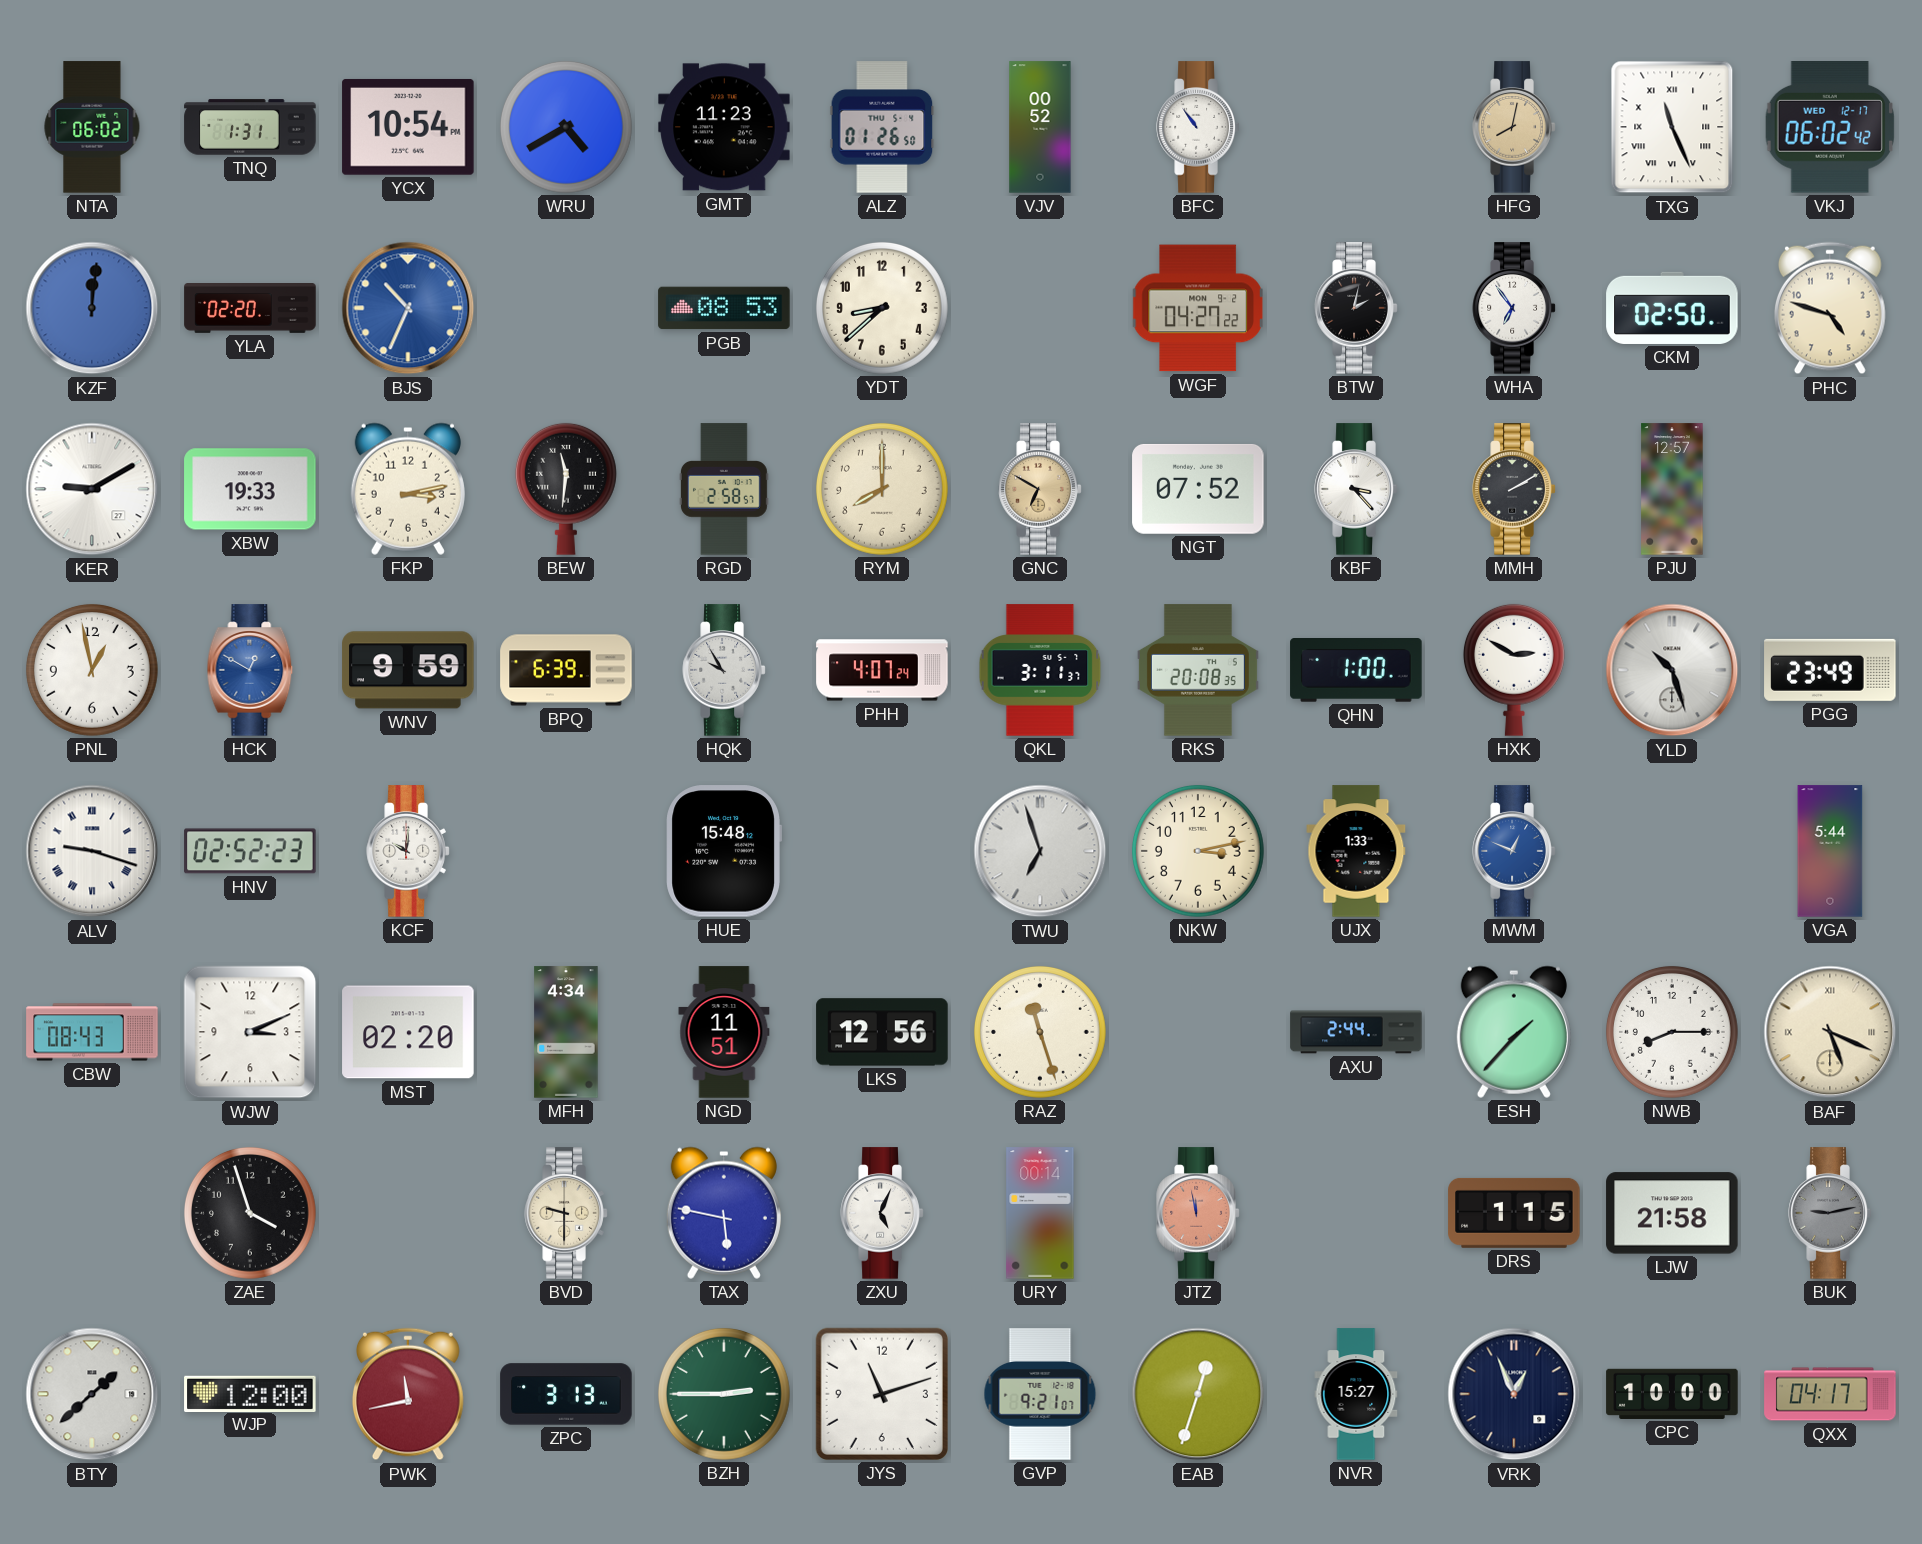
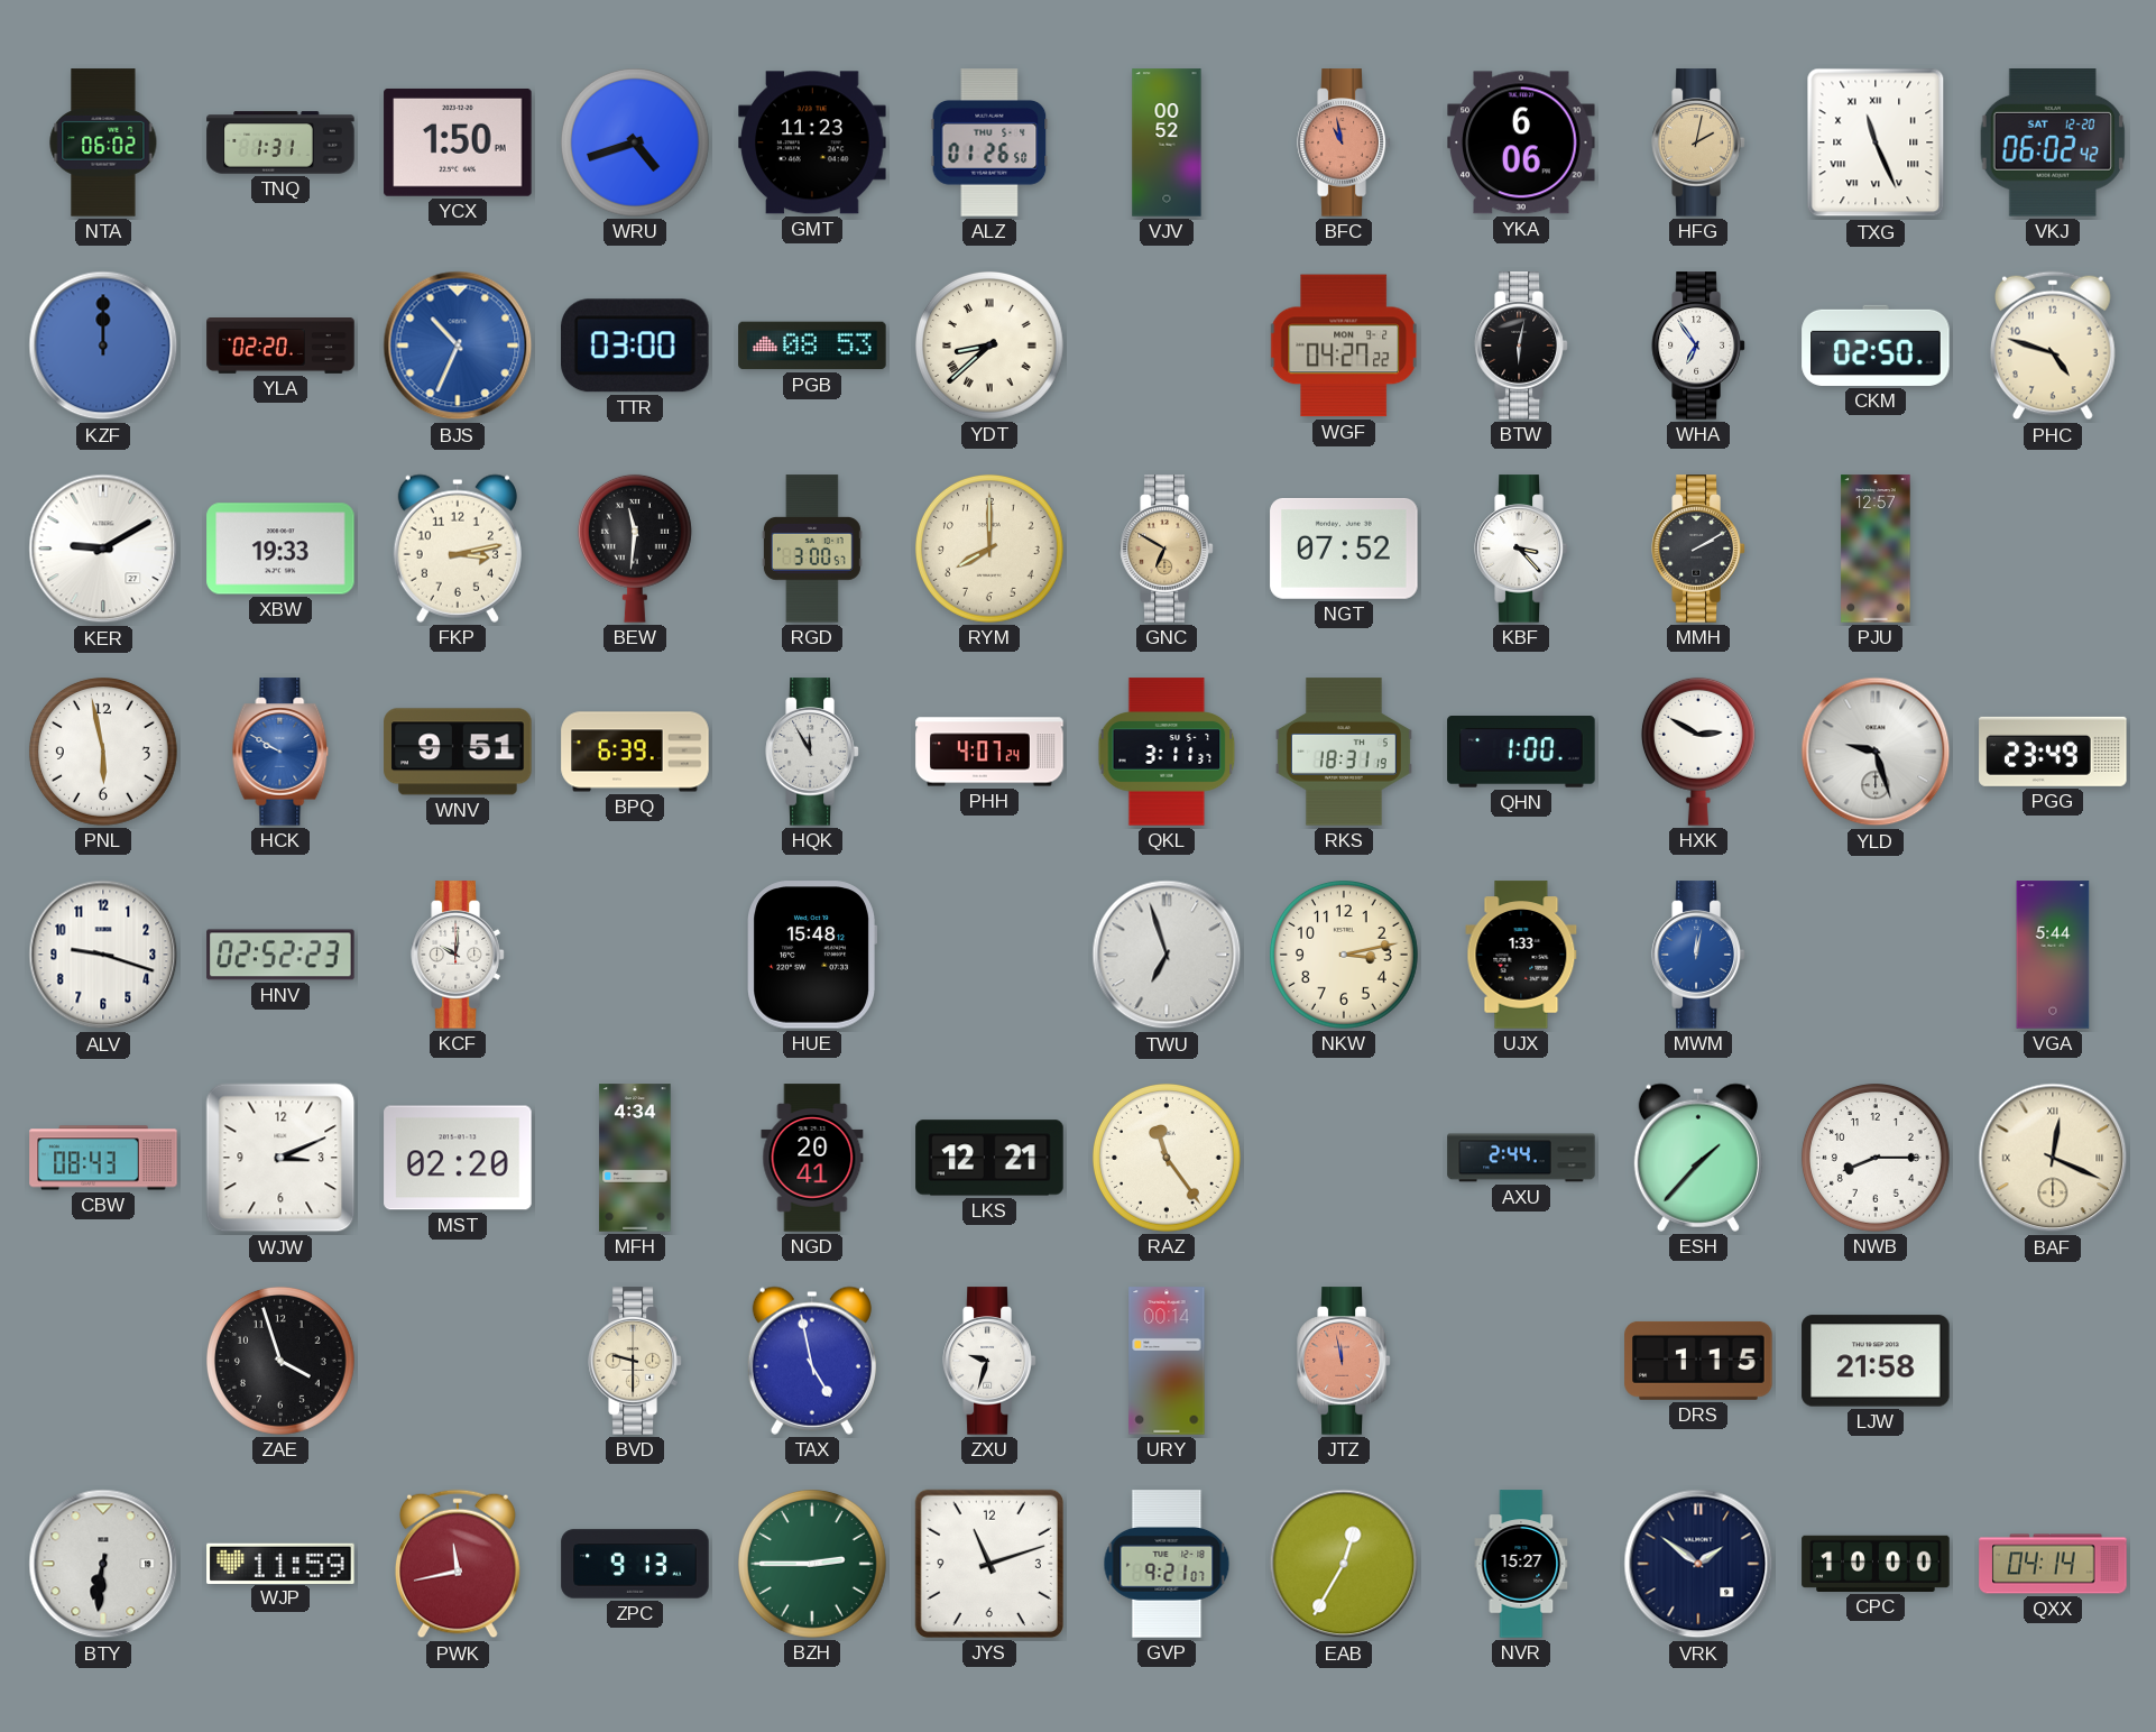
YCX: 10:54 -> 1:50 (458, 142)
WRU: 4:40 -> 4:42 (635, 142)
BFC: 10:54 -> 10:58 (1344, 142)
BFC dial: white -> salmon (1344, 142)
YKA: none -> 6:06 (1521, 142)
HFG: 8:02 -> 2:02 (1698, 142)
VKJ date: WED 12-17 -> SAT 12-20 (2053, 144)
KZF: 12:01 -> 12:00 (103, 346)
TTR: none -> 03:00 (636, 346)
YDT numerals: Arabic -> Roman (989, 346)
BTW: 2:02 -> 6:02 (1521, 346)
RGD: 2:58 -> 3:00 (812, 549)
PNL: 12:58 -> 5:58 (103, 752)
HCK: 12:50 -> 9:50 (280, 752)
WNV: 9:59 -> 9:51 (458, 752)
HQK: 9:55 -> 11:55 (812, 752)
RKS: 20:08 -> 18:31 (1344, 752)
YLD: 10:27 -> 9:27 (1876, 752)
ALV numerals: Roman -> Arabic (103, 955)
MWM: 12:49 -> 12:02 (1698, 955)
NGD: 11:51 -> 20:41 (812, 1158)
LKS: 12:56 -> 12:21 (989, 1158)
RAZ: 11:27 -> 11:24 (1167, 1158)
BAF: 5:19 -> 12:19 (2053, 1158)
TAX: 5:47 -> 4:58 (812, 1361)
ZXU: 5:04 -> 9:33 (989, 1361)
BUK: 9:13 -> none (1830, 1213)
BTY: 1:38 -> 6:31 (103, 1564)
WJP: 12:00 -> 11:59 (280, 1563)
ZPC: 3:13 -> 9:13 (635, 1564)
EAB: 12:33 -> 12:35 (1344, 1564)
VRK: 12:56 -> 1:51 (1698, 1564)
QXX: 04:17 -> 04:14 (2053, 1564)
